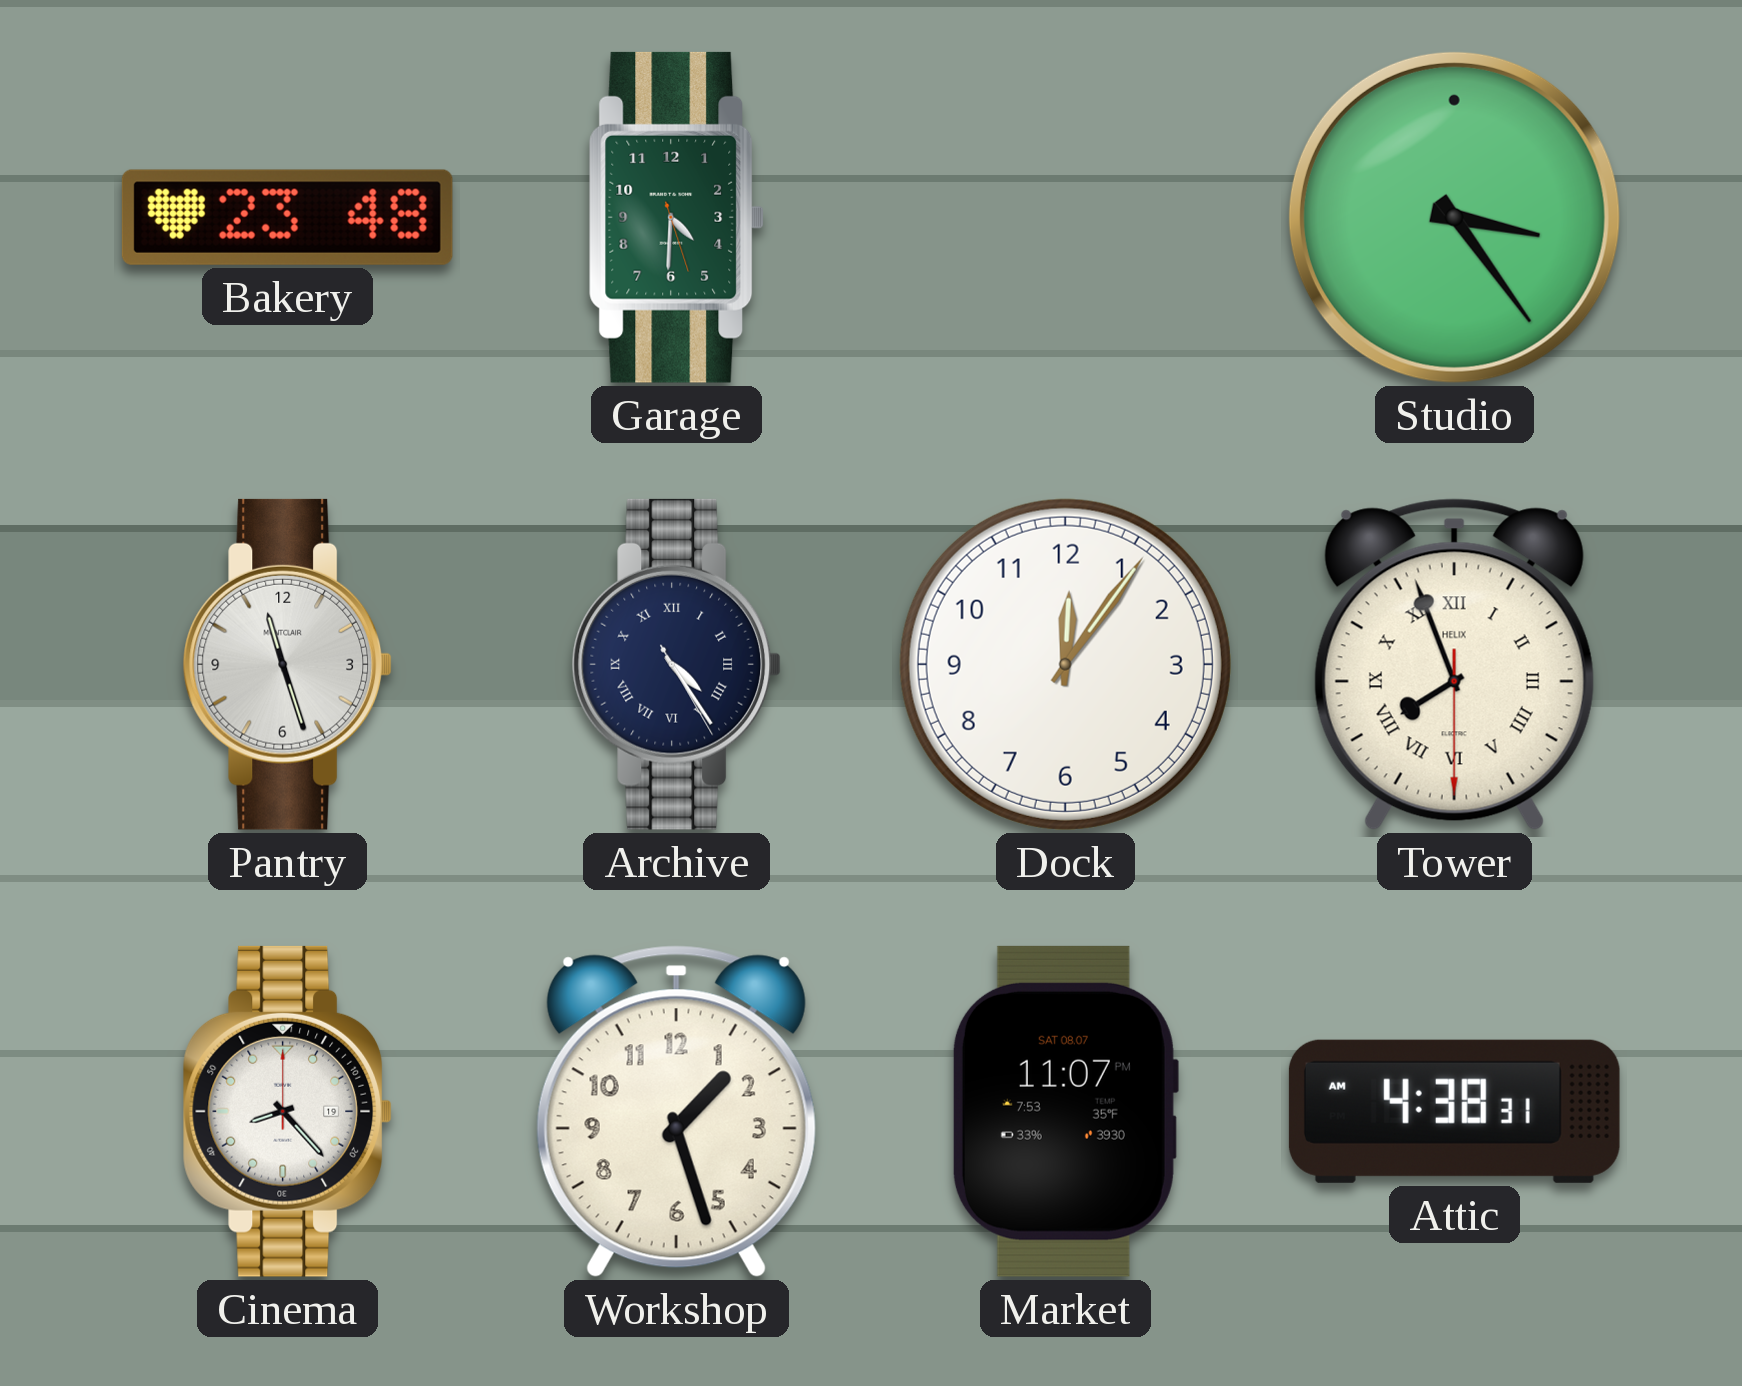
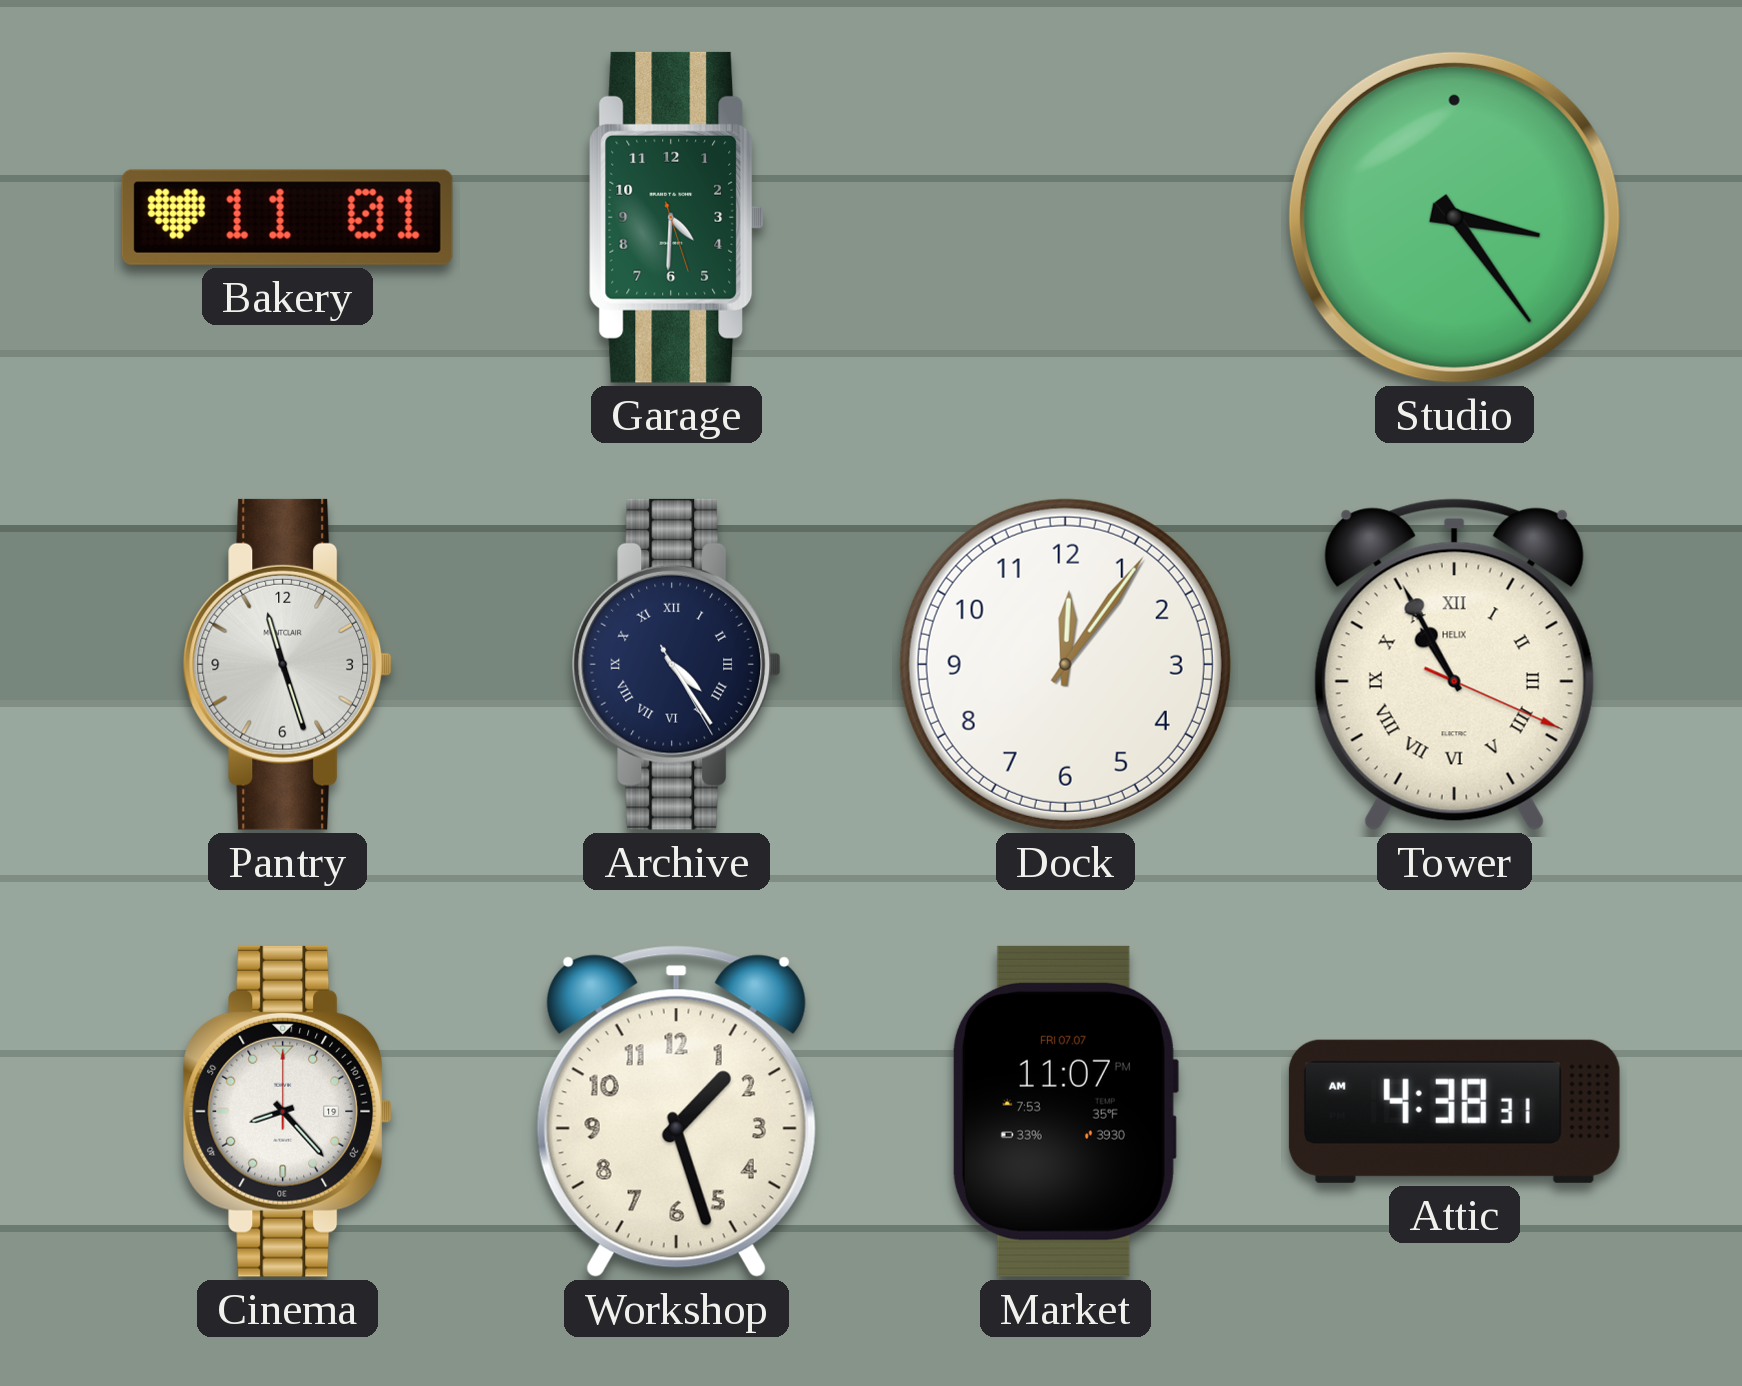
Bakery: 23:48 -> 11:01 (287, 217)
Tower: 7:56 -> 10:55 (1454, 664)
Market date: SAT 08.07 -> FRI 07.07 (1065, 1111)
